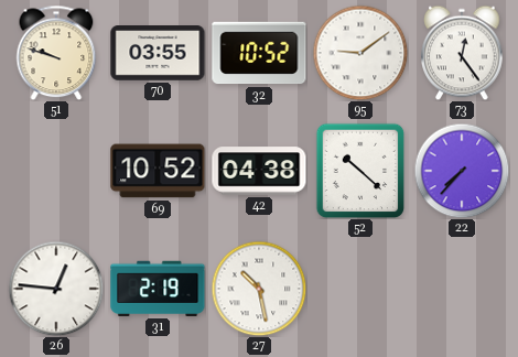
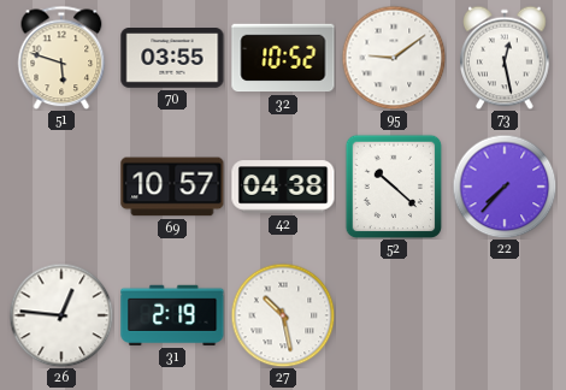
51: 9:48 -> 5:48 (61, 58)
73: 12:24 -> 12:28 (505, 58)
69: 10:52 -> 10:57 (172, 187)
